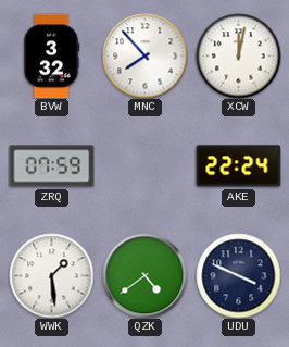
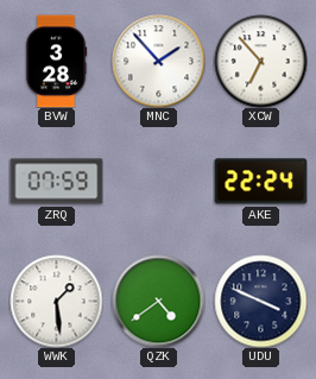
BVW: 3:32 -> 3:28 (56, 61)
MNC: 7:53 -> 1:53 (158, 61)
XCW: 12:02 -> 6:53 (260, 61)
